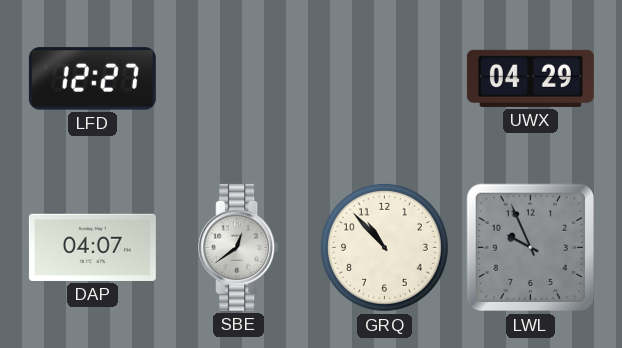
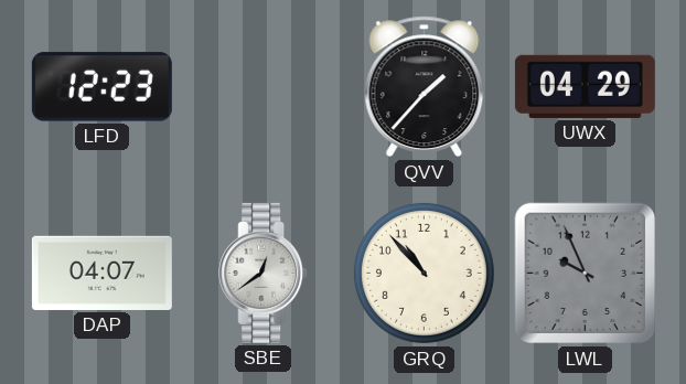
LFD: 12:27 -> 12:23 (101, 87)
QVV: none -> 1:37 (425, 87)
